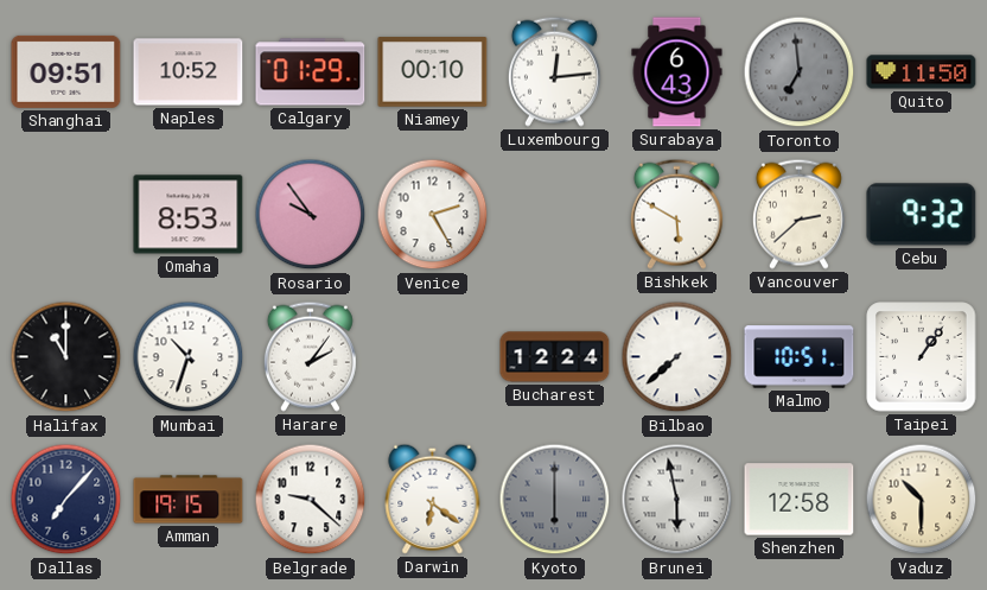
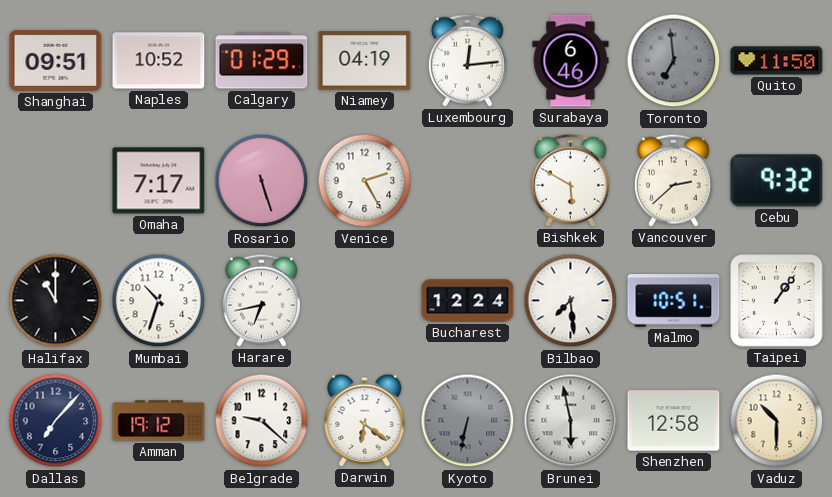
Niamey: 00:10 -> 04:19 (365, 61)
Surabaya: 6:43 -> 6:46 (571, 61)
Omaha: 8:53 -> 7:17 (159, 181)
Rosario: 9:54 -> 5:27 (262, 181)
Harare: 2:06 -> 6:43 (261, 300)
Bilbao: 7:38 -> 7:29 (571, 301)
Amman: 19:15 -> 19:12 (159, 421)
Kyoto: 6:00 -> 6:32 (468, 421)
